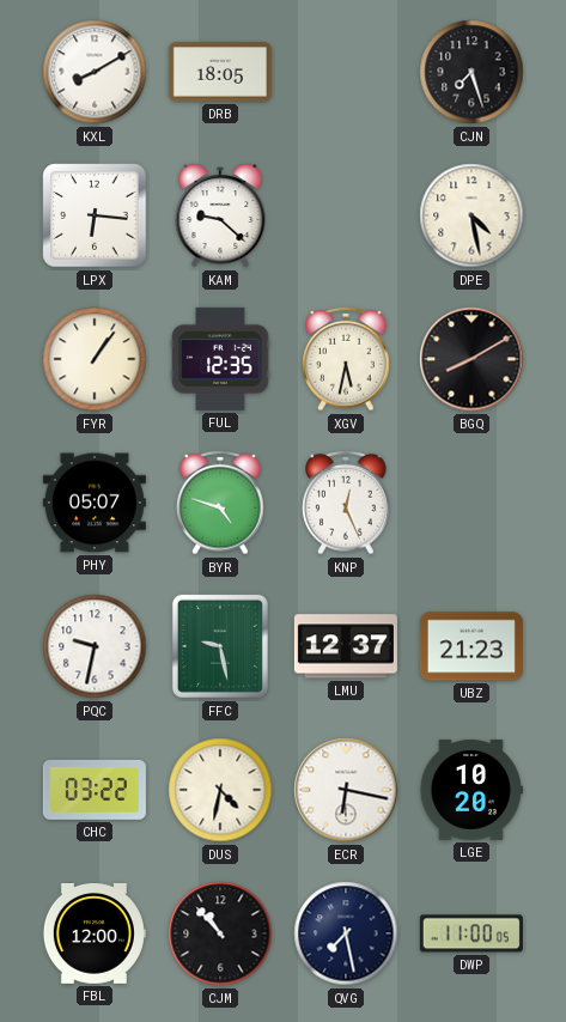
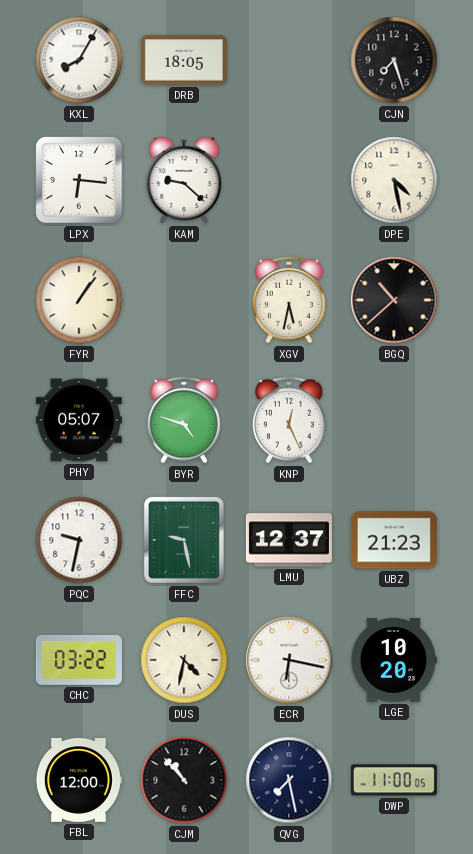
KXL: 8:10 -> 8:05 (79, 60)
FUL: 12:35 -> none (220, 359)
BGQ: 8:10 -> 10:38 (394, 300)
